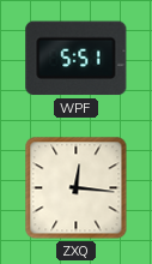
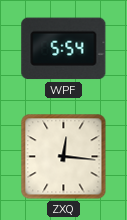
WPF: 5:51 -> 5:54 (64, 49)
